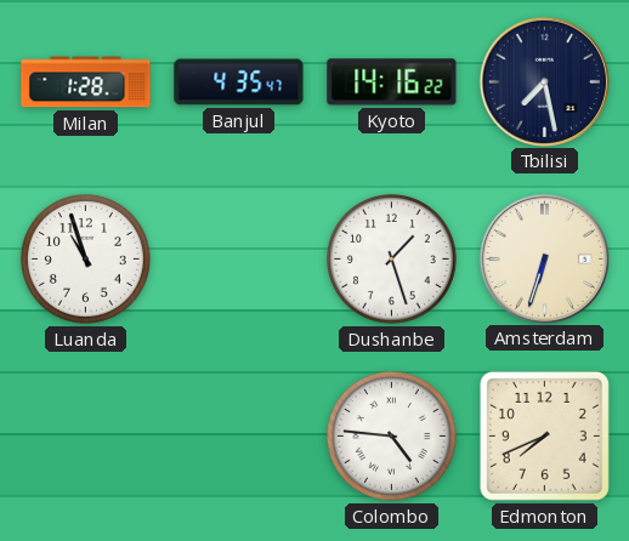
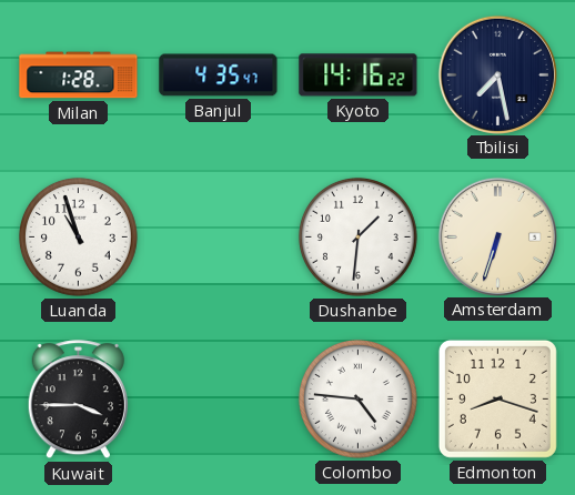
Dushanbe: 1:27 -> 1:31 (357, 236)
Kuwait: none -> 3:45 (78, 400)
Edmonton: 7:41 -> 8:18 (497, 398)
